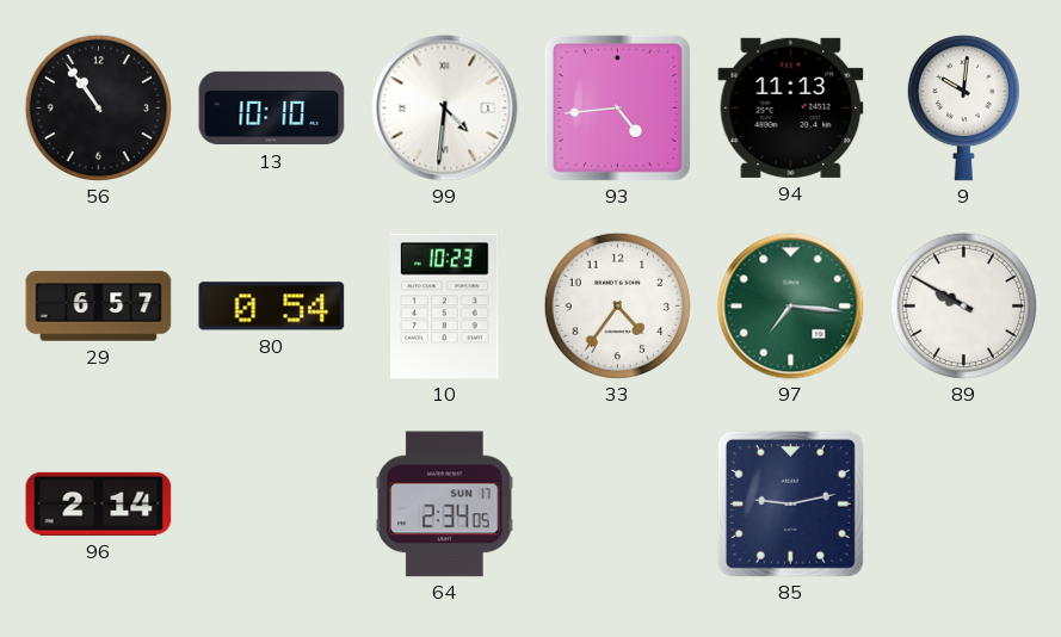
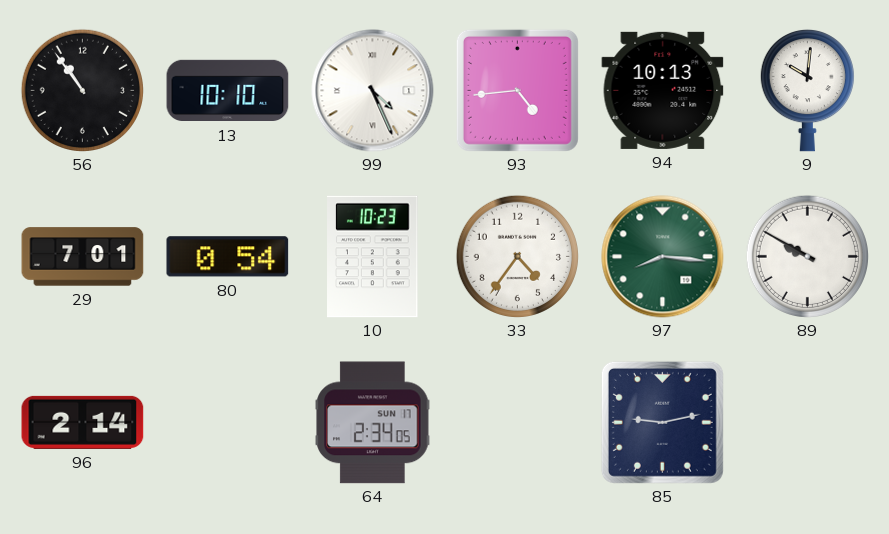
99: 4:31 -> 4:26 (373, 91)
94: 11:13 -> 10:13 (663, 90)
29: 6:57 -> 7:01 (83, 257)
97: 7:16 -> 8:16 (663, 257)
